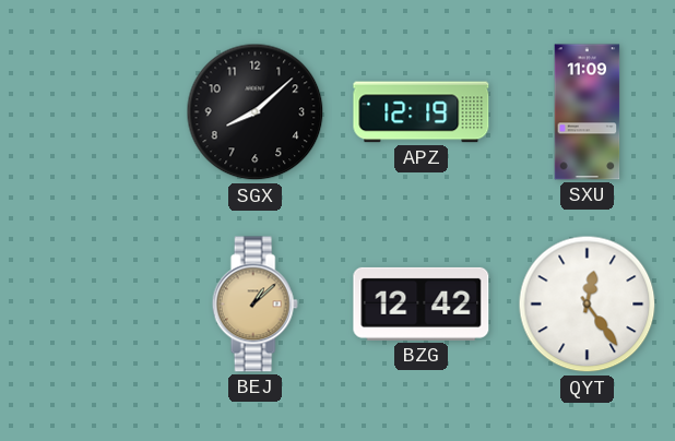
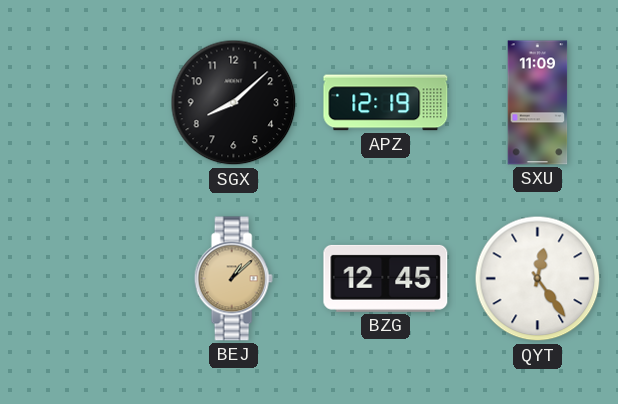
BZG: 12:42 -> 12:45 (386, 278)
